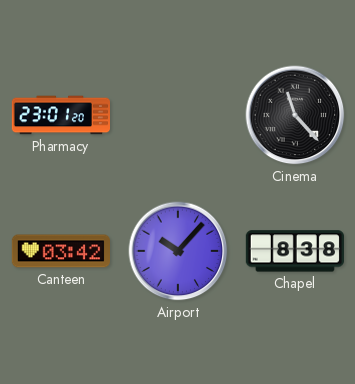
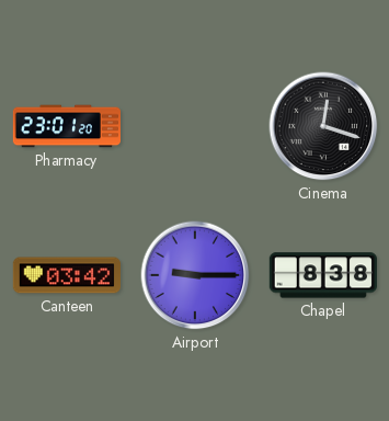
Cinema: 11:23 -> 12:18 (323, 126)
Airport: 10:07 -> 9:15 (195, 275)
